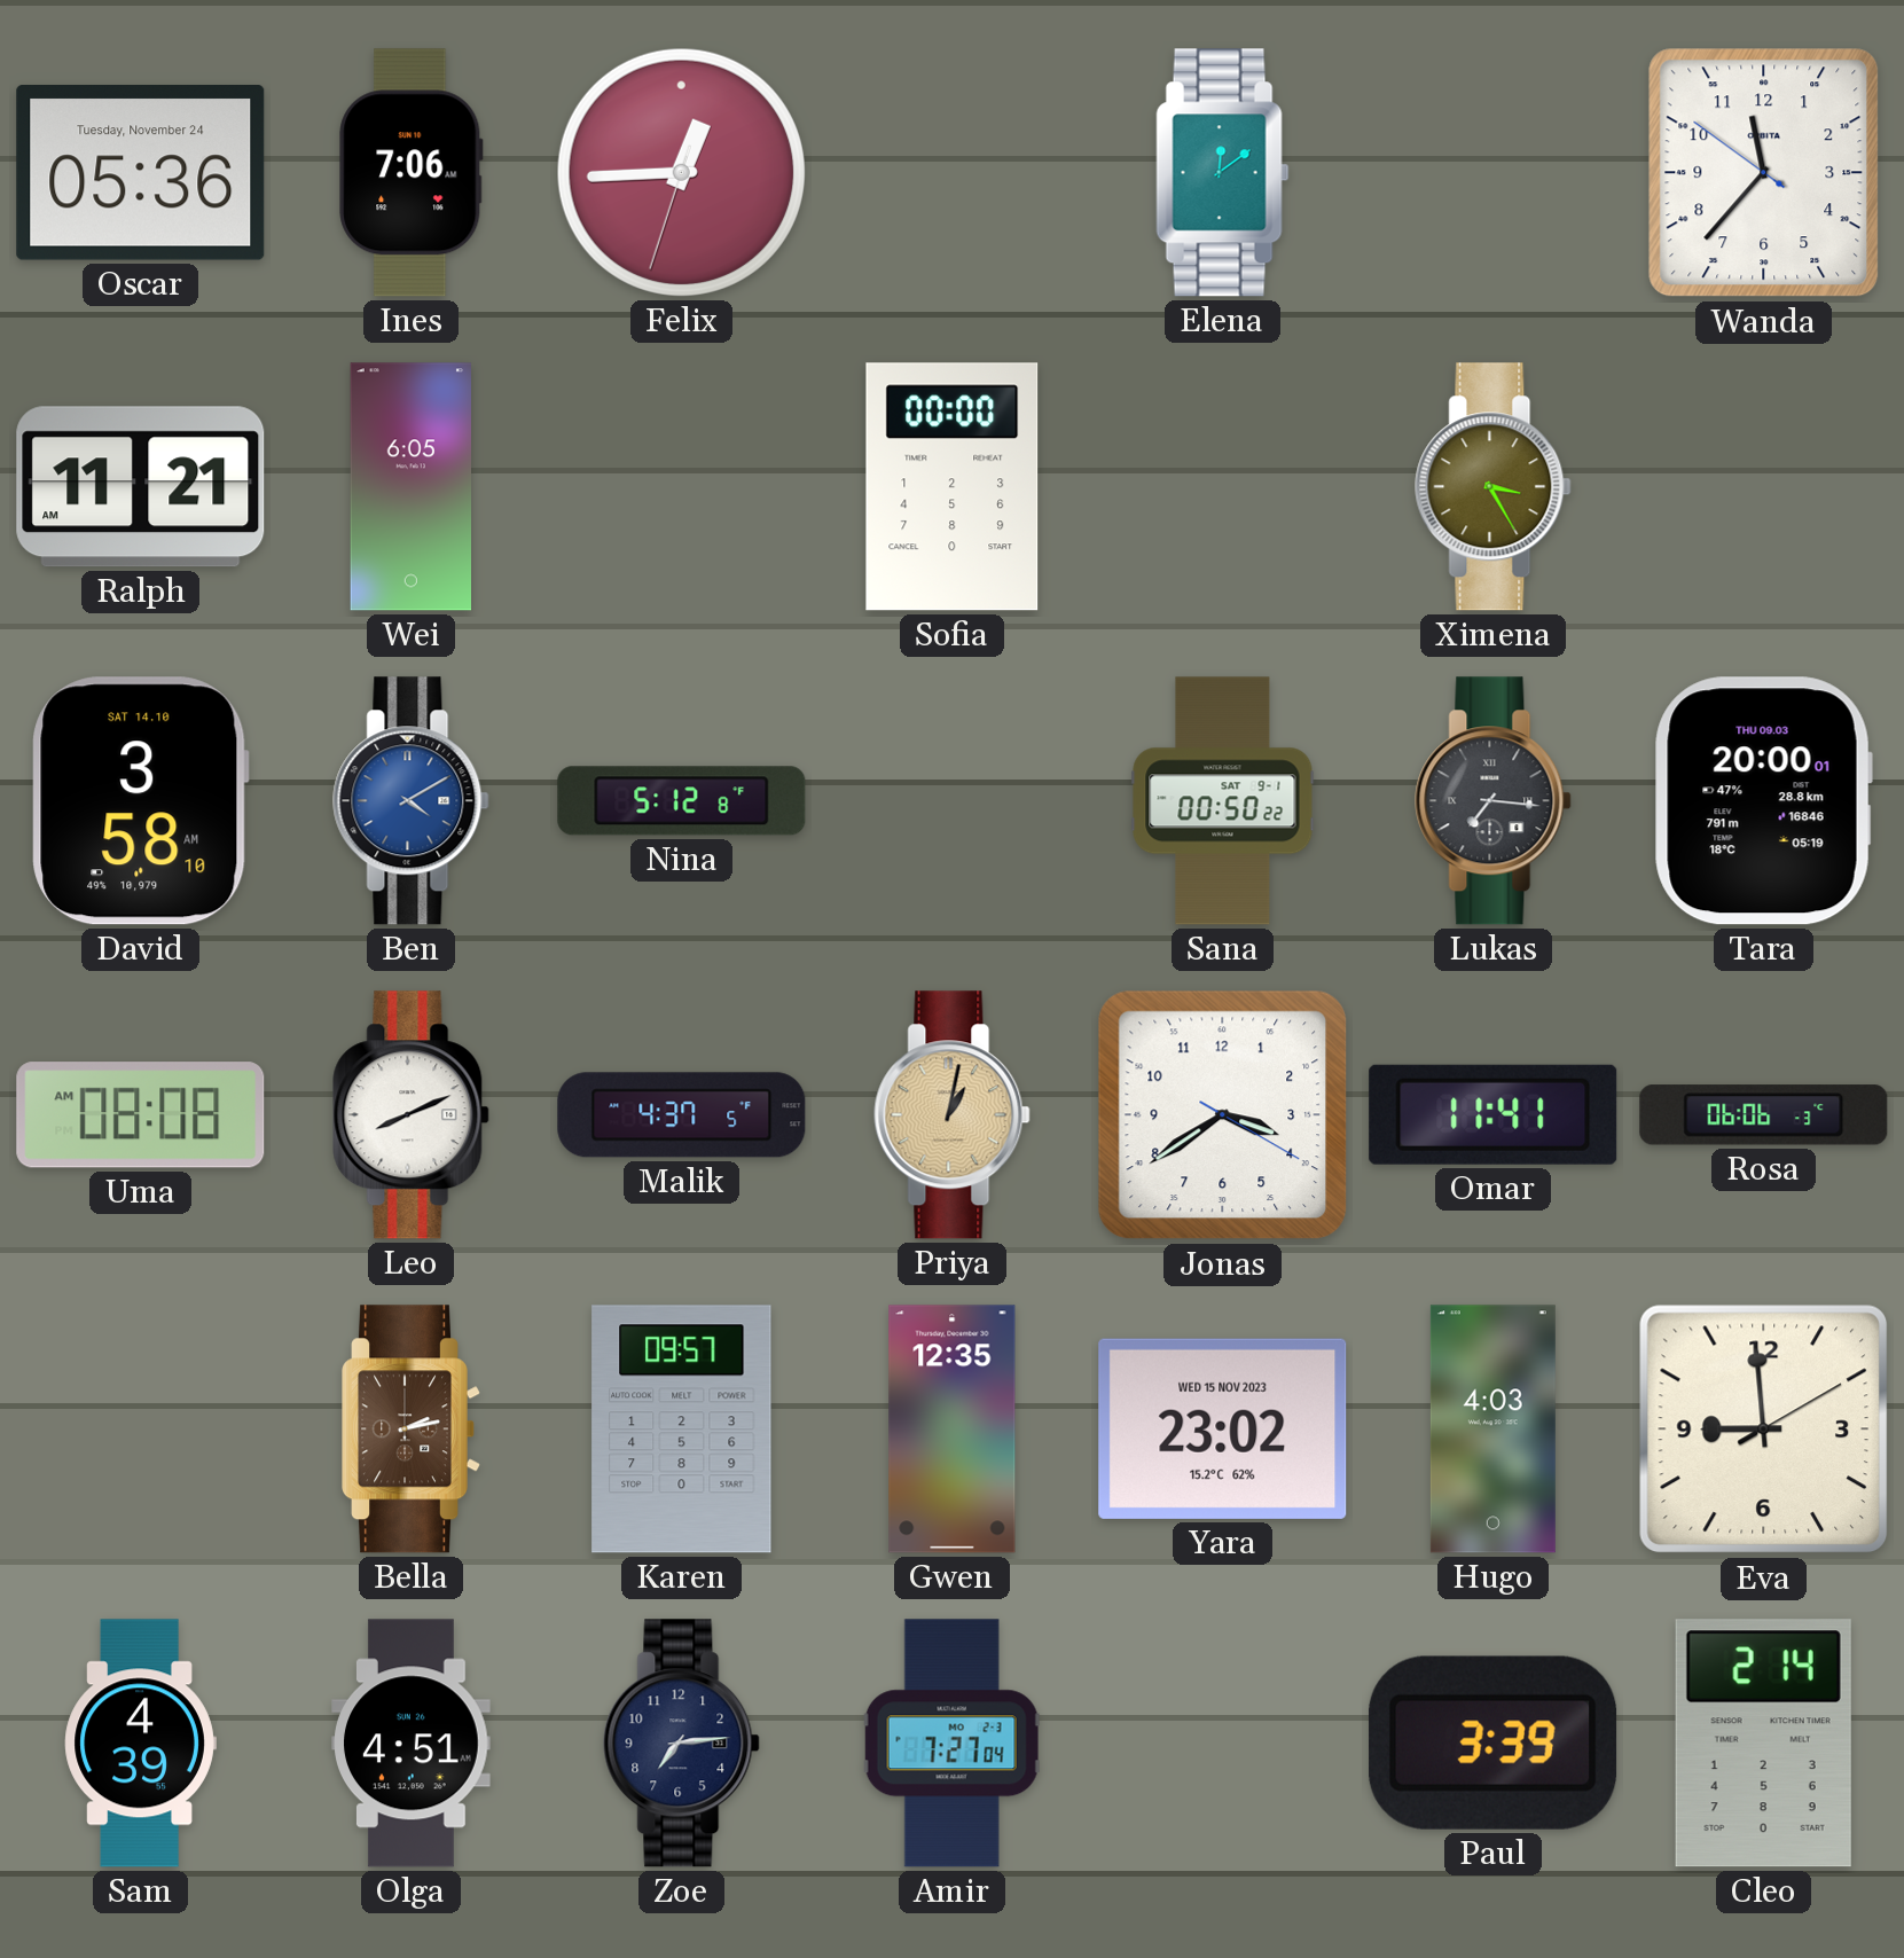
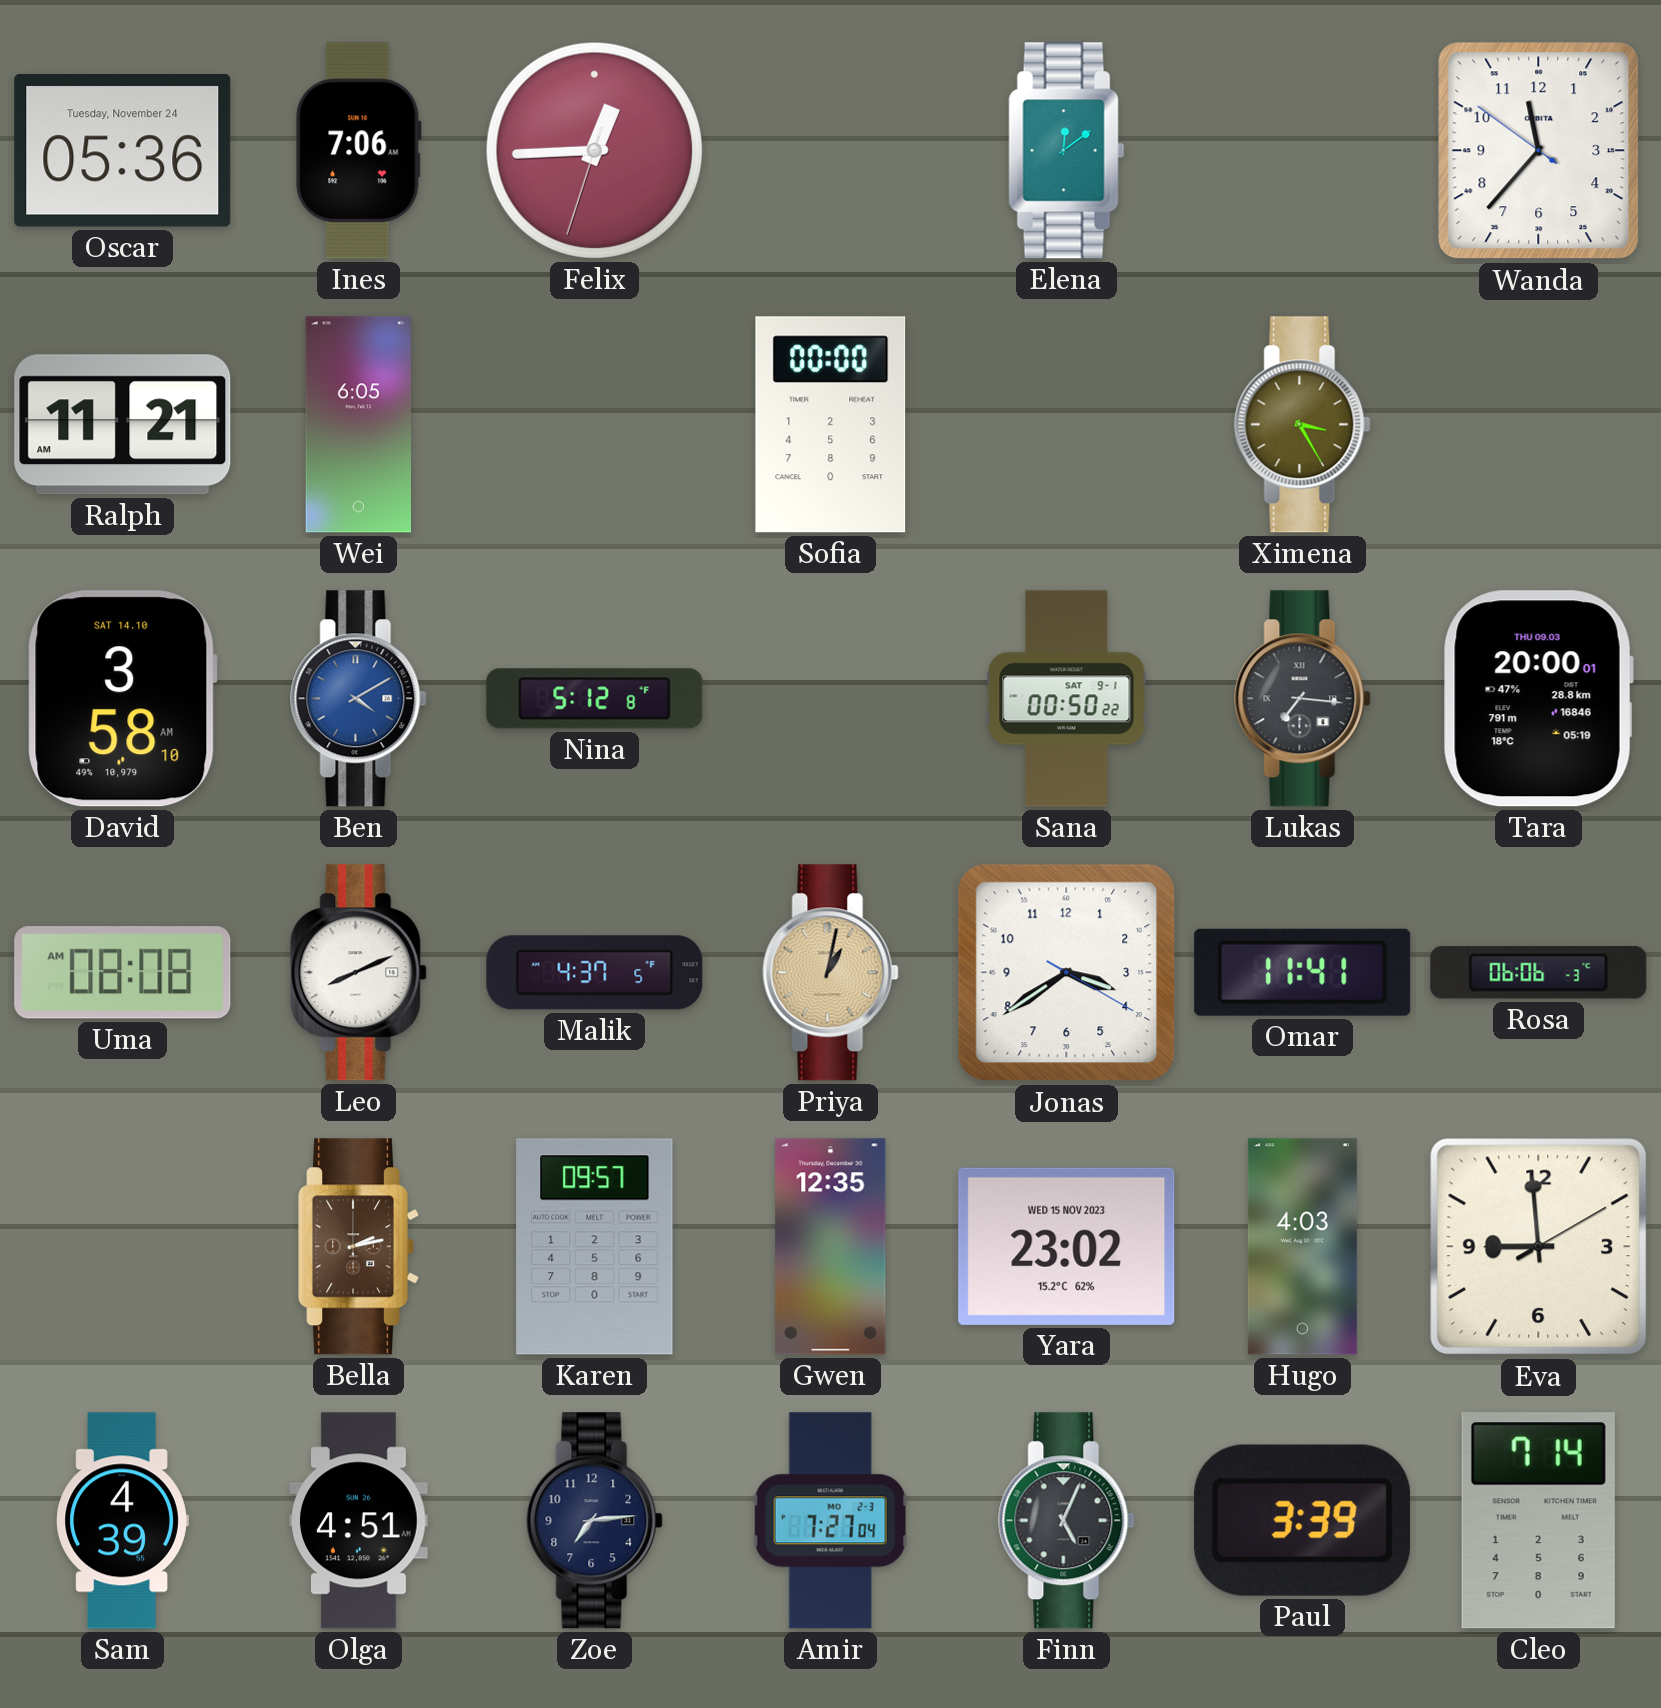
Finn: none -> 5:04 (1067, 1521)
Cleo: 2:14 -> 7:14 (1538, 1521)
